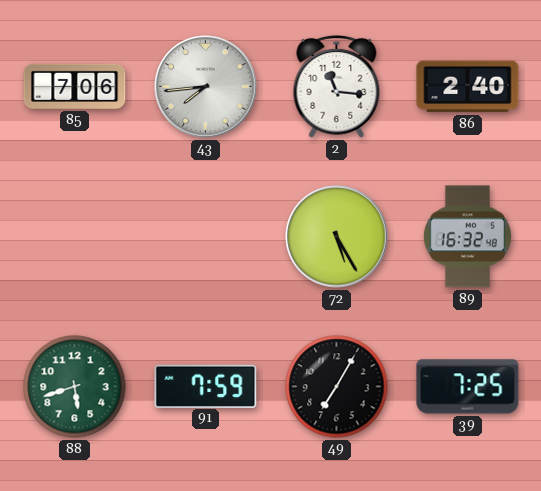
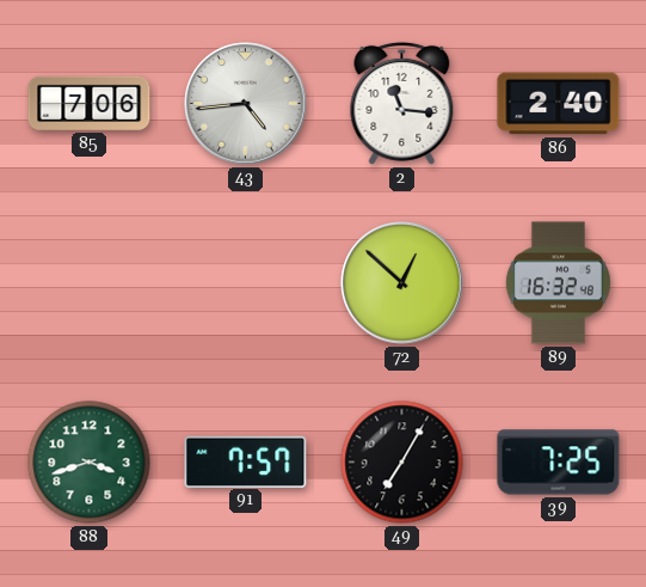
43: 7:44 -> 4:44 (246, 104)
72: 5:25 -> 12:52 (402, 283)
88: 5:42 -> 3:42 (90, 463)
91: 7:59 -> 7:57 (246, 461)
